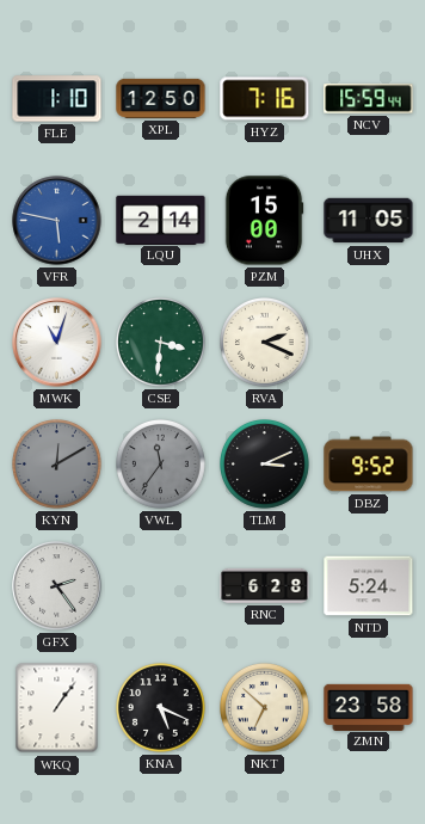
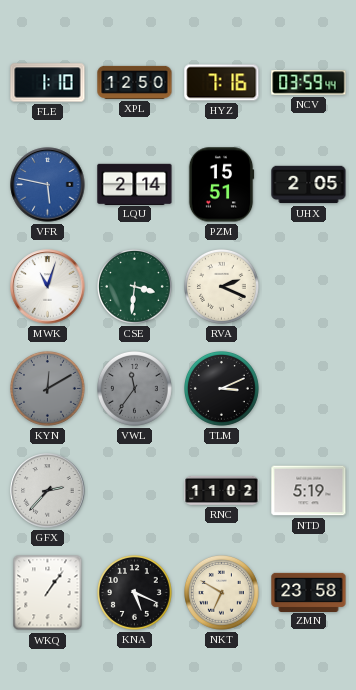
NCV: 15:59 -> 03:59 (309, 83)
PZM: 15:00 -> 15:51 (221, 185)
UHX: 11:05 -> 2:05 (309, 185)
DBZ: 9:52 -> none (369, 465)
GFX: 2:24 -> 2:37 (48, 491)
RNC: 6:28 -> 11:02 (222, 490)
NTD: 5:24 -> 5:19 (309, 491)
NKT: 6:52 -> 6:50 (222, 593)
